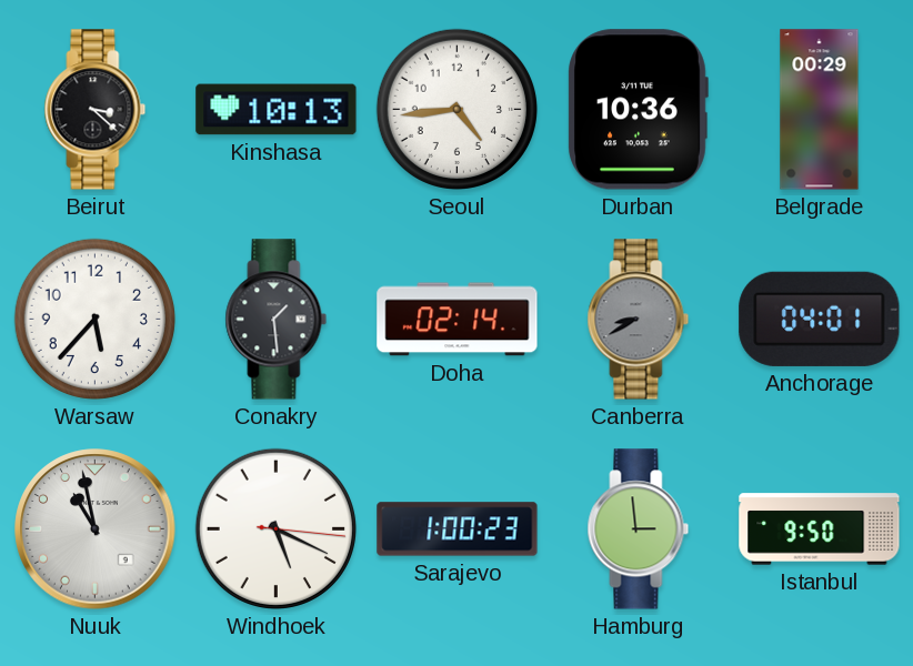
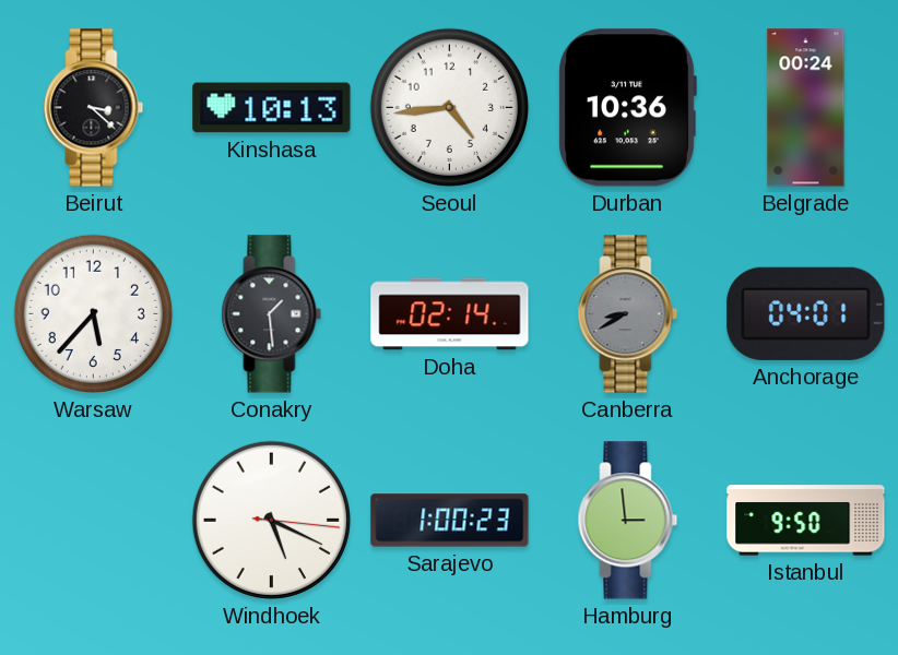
Belgrade: 00:29 -> 00:24 (806, 108)
Nuuk: 10:58 -> none (96, 529)
